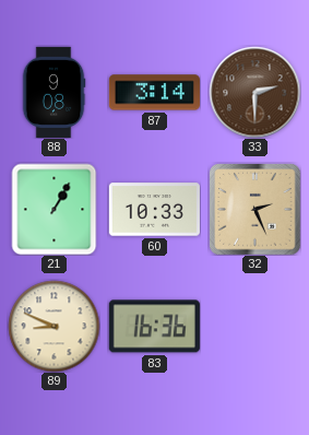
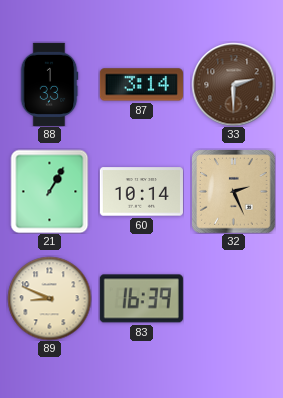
88: 9:08 -> 1:33 (49, 84)
60: 10:33 -> 10:14 (141, 192)
83: 16:36 -> 16:39 (141, 299)
